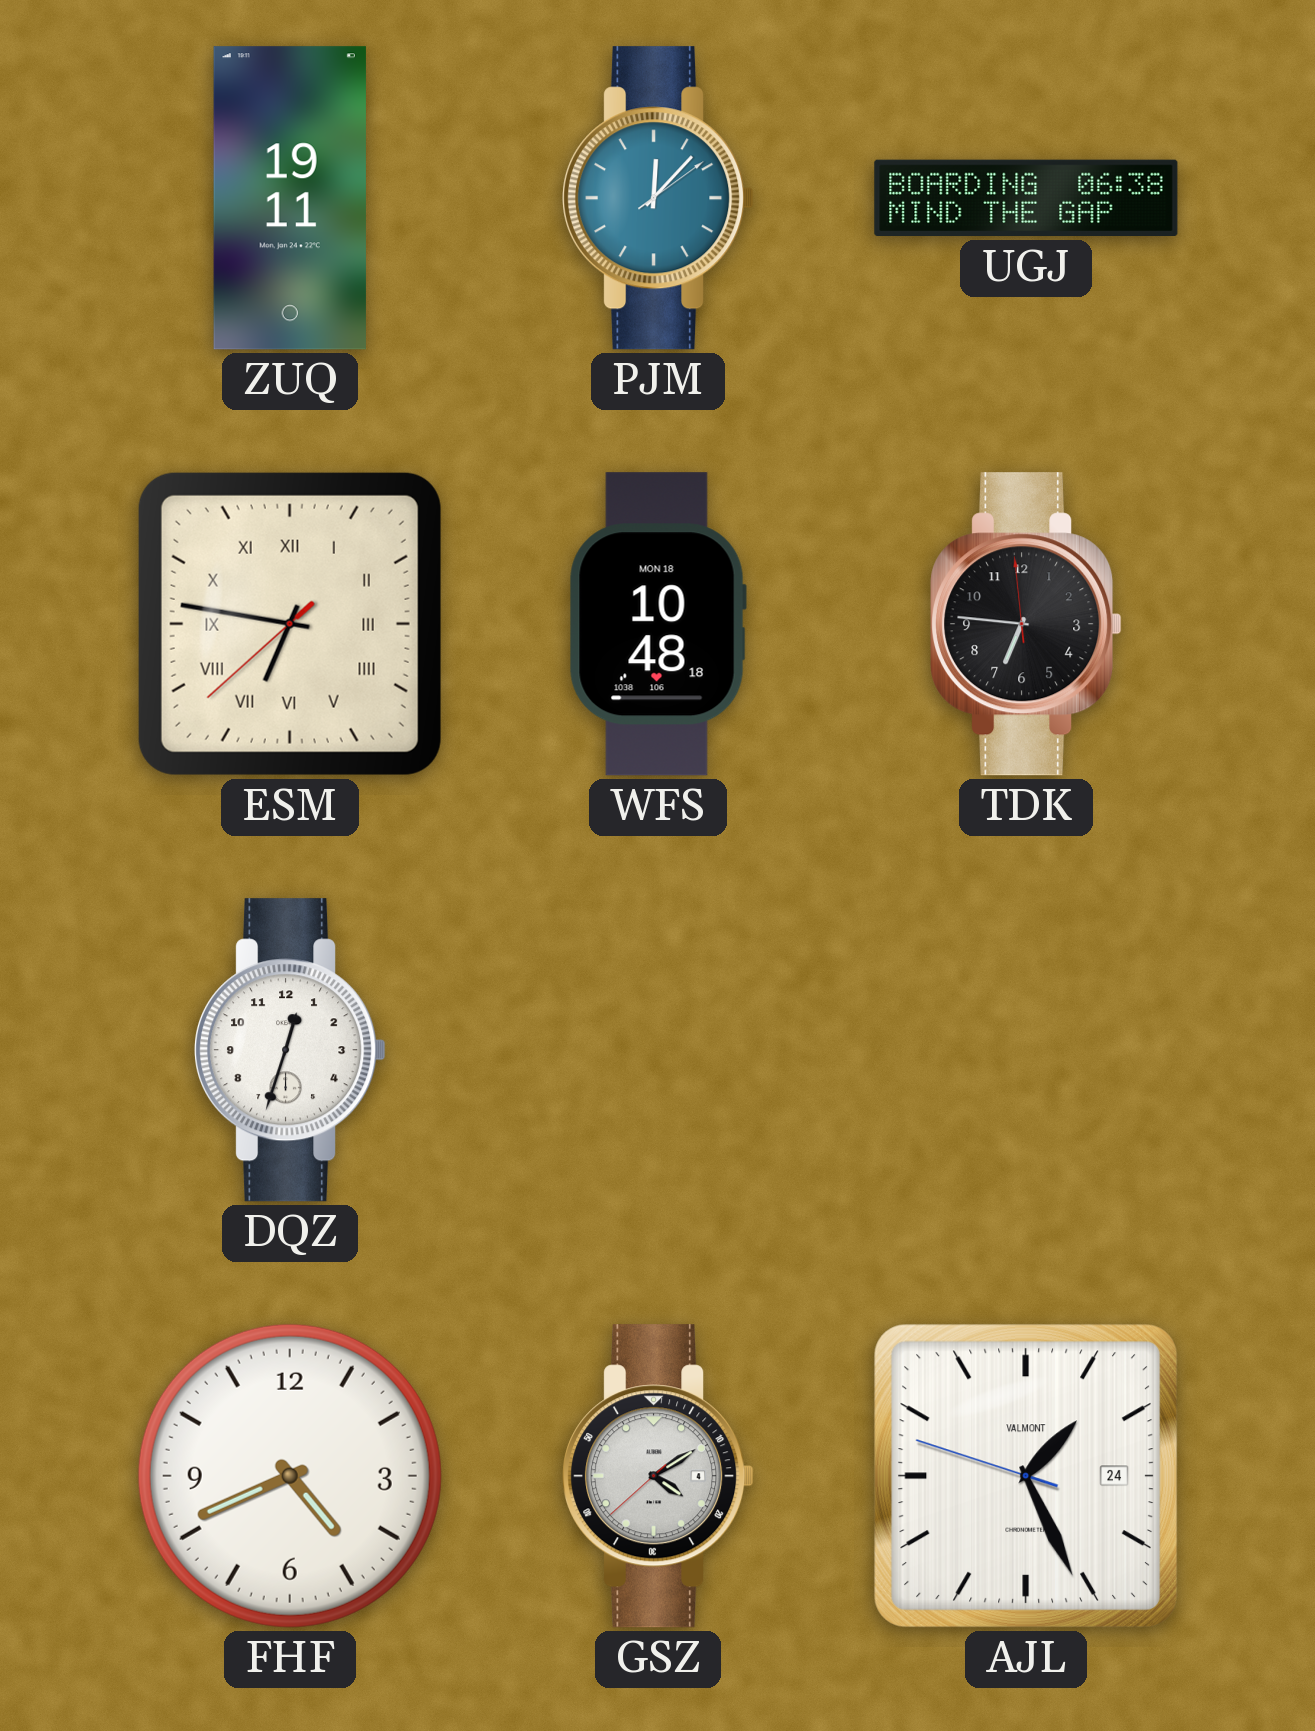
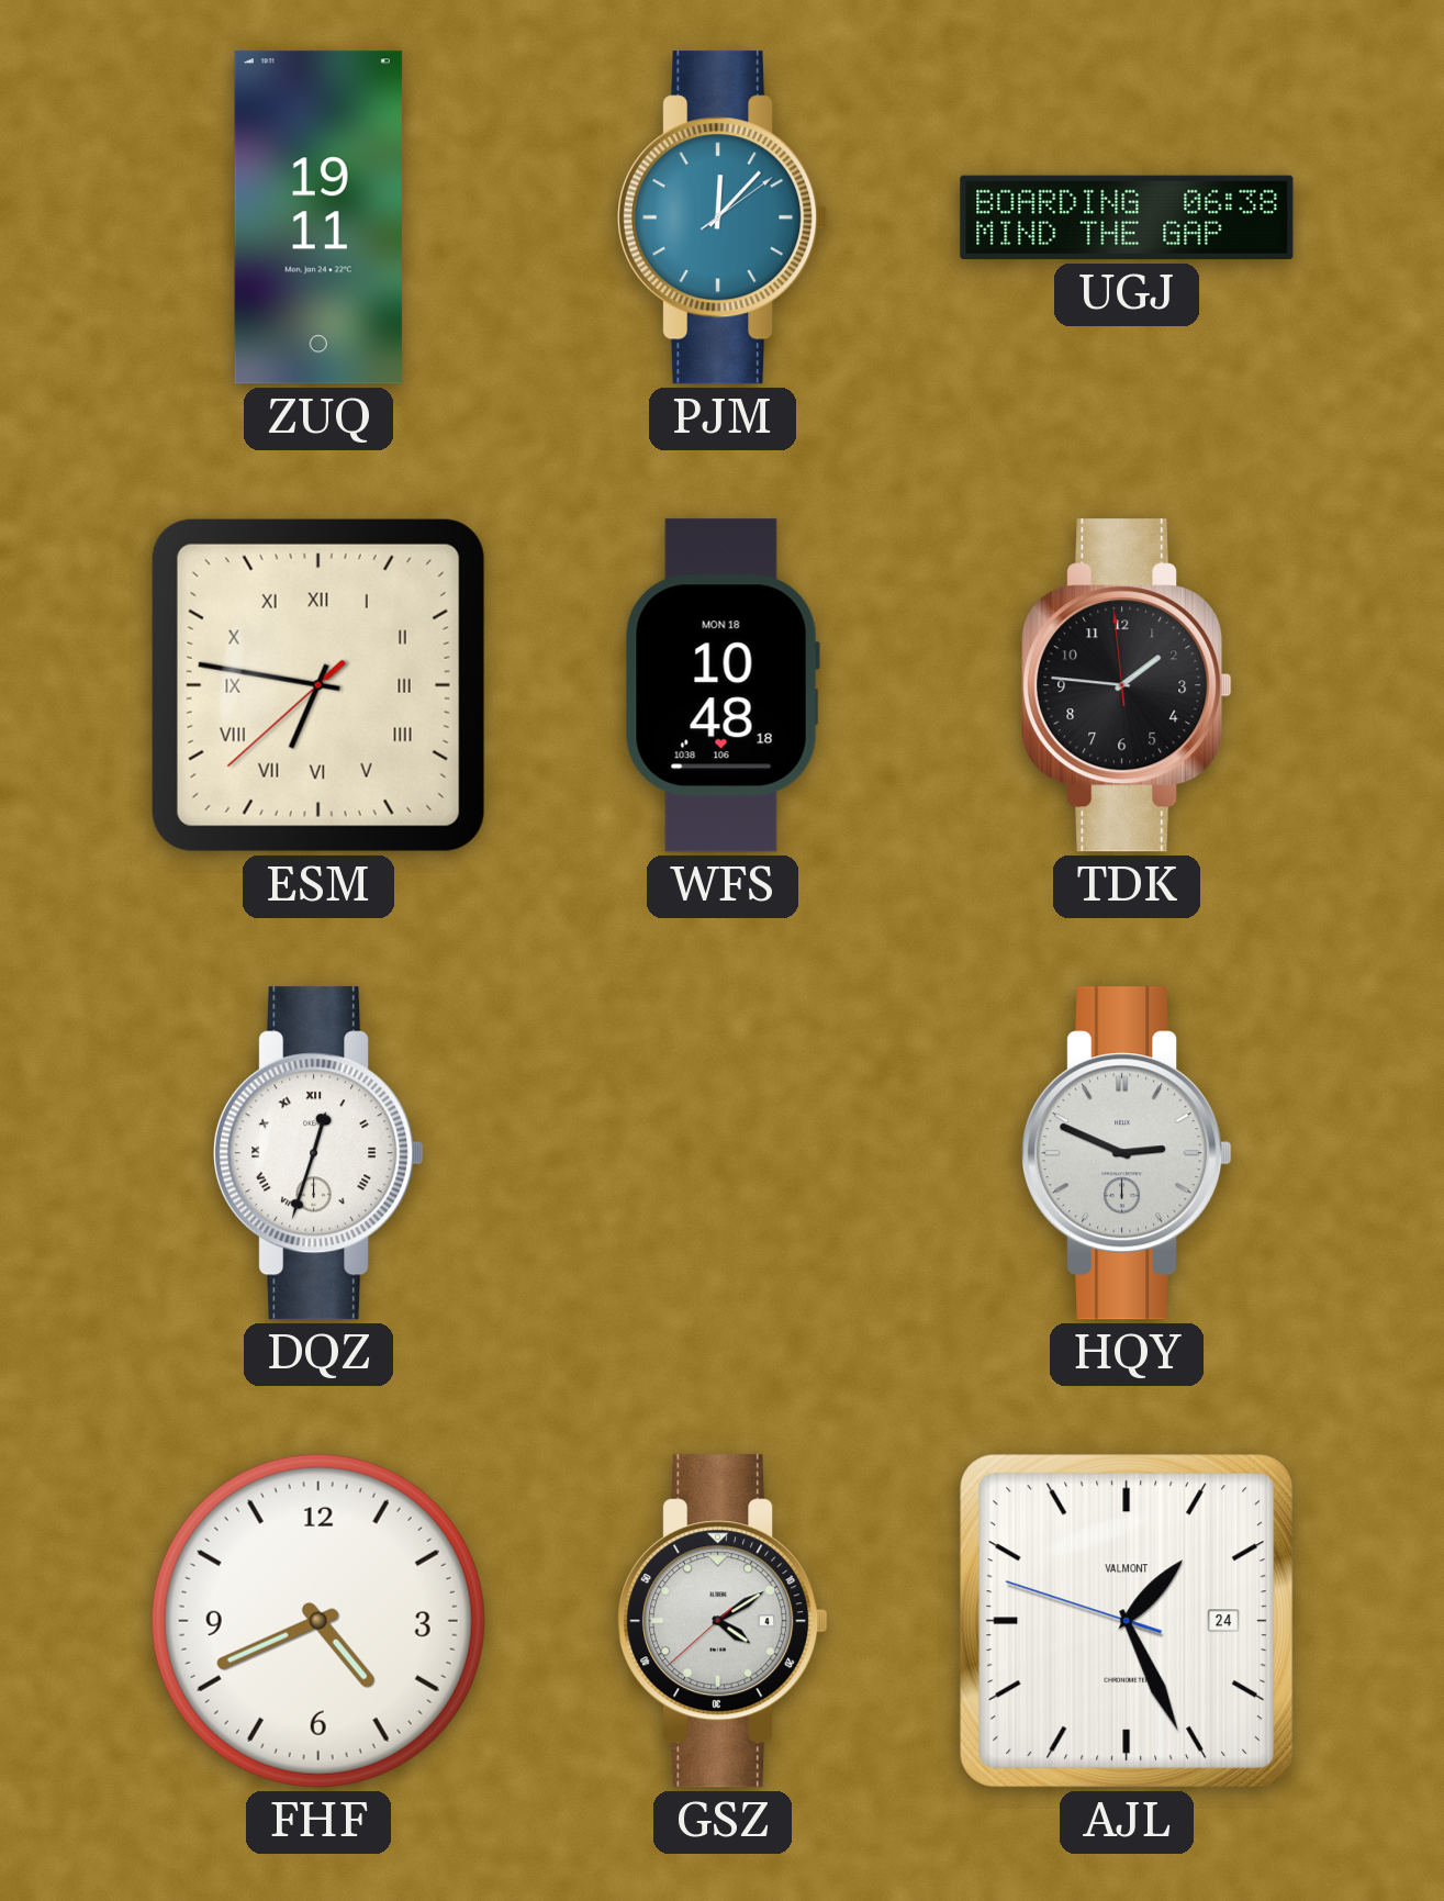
TDK: 6:45 -> 1:45 (1127, 685)
DQZ numerals: Arabic -> Roman (318, 1153)
HQY: none -> 2:49 (1127, 1153)
